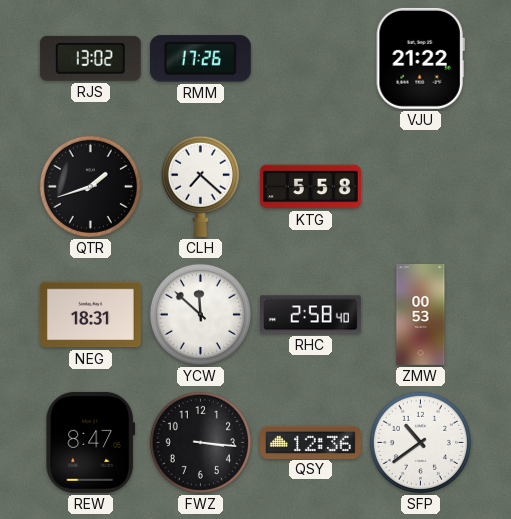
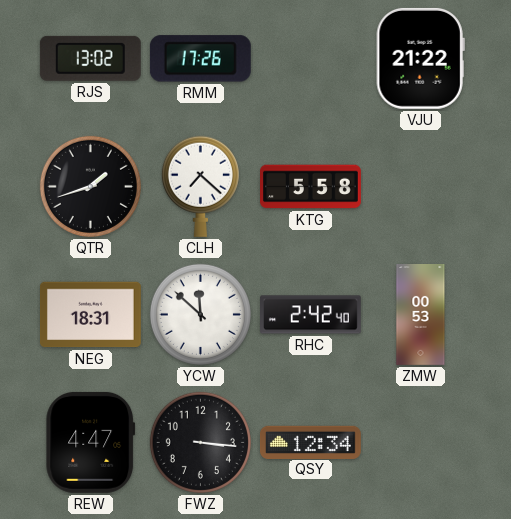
RHC: 2:58 -> 2:42 (311, 315)
REW: 8:47 -> 4:47 (91, 442)
QSY: 12:36 -> 12:34 (310, 442)
SFP: 10:39 -> none (420, 442)
